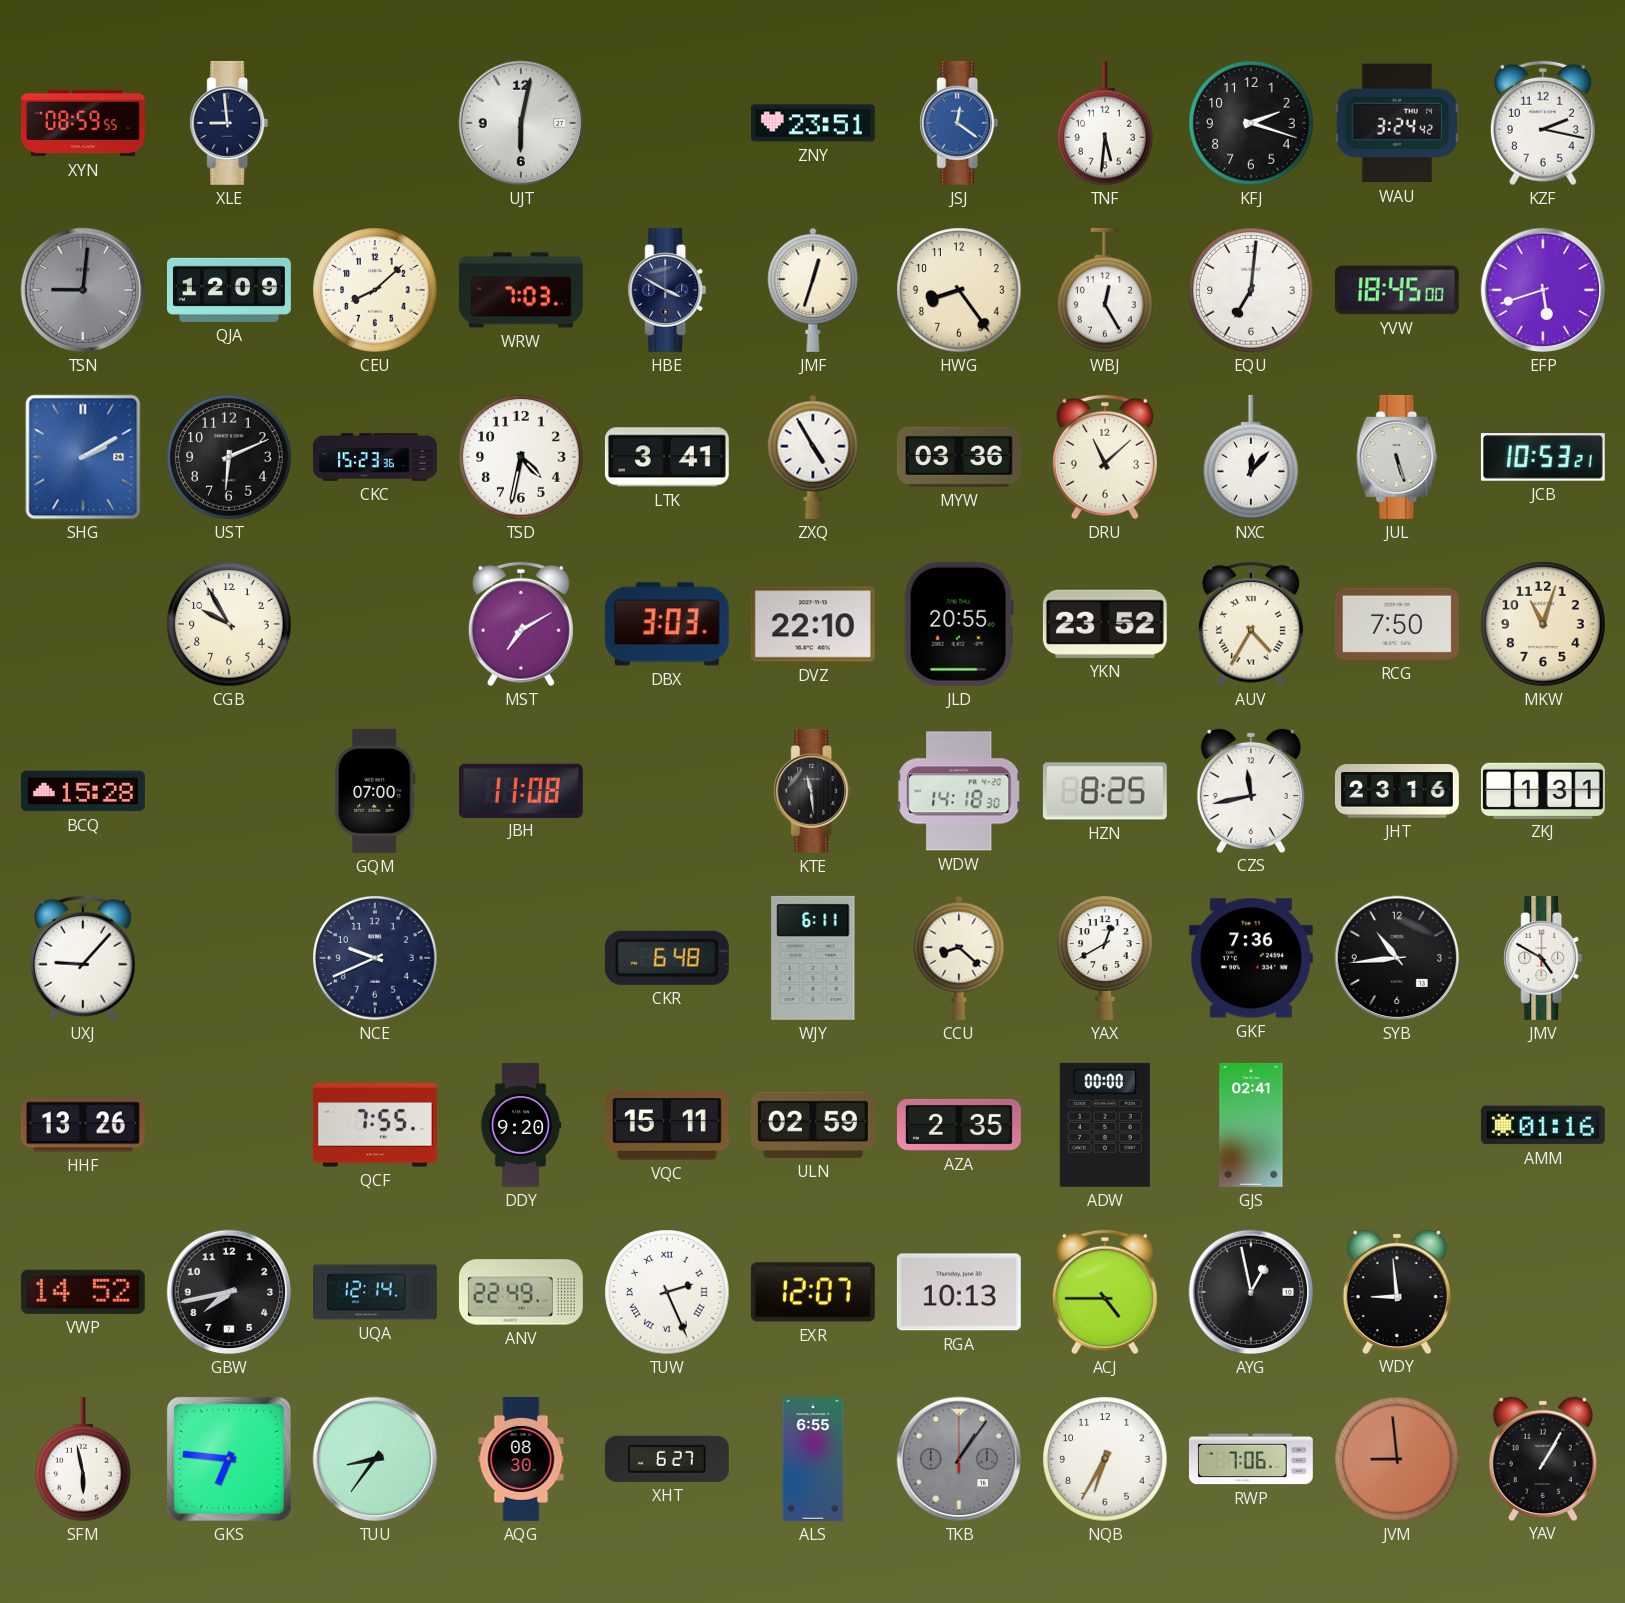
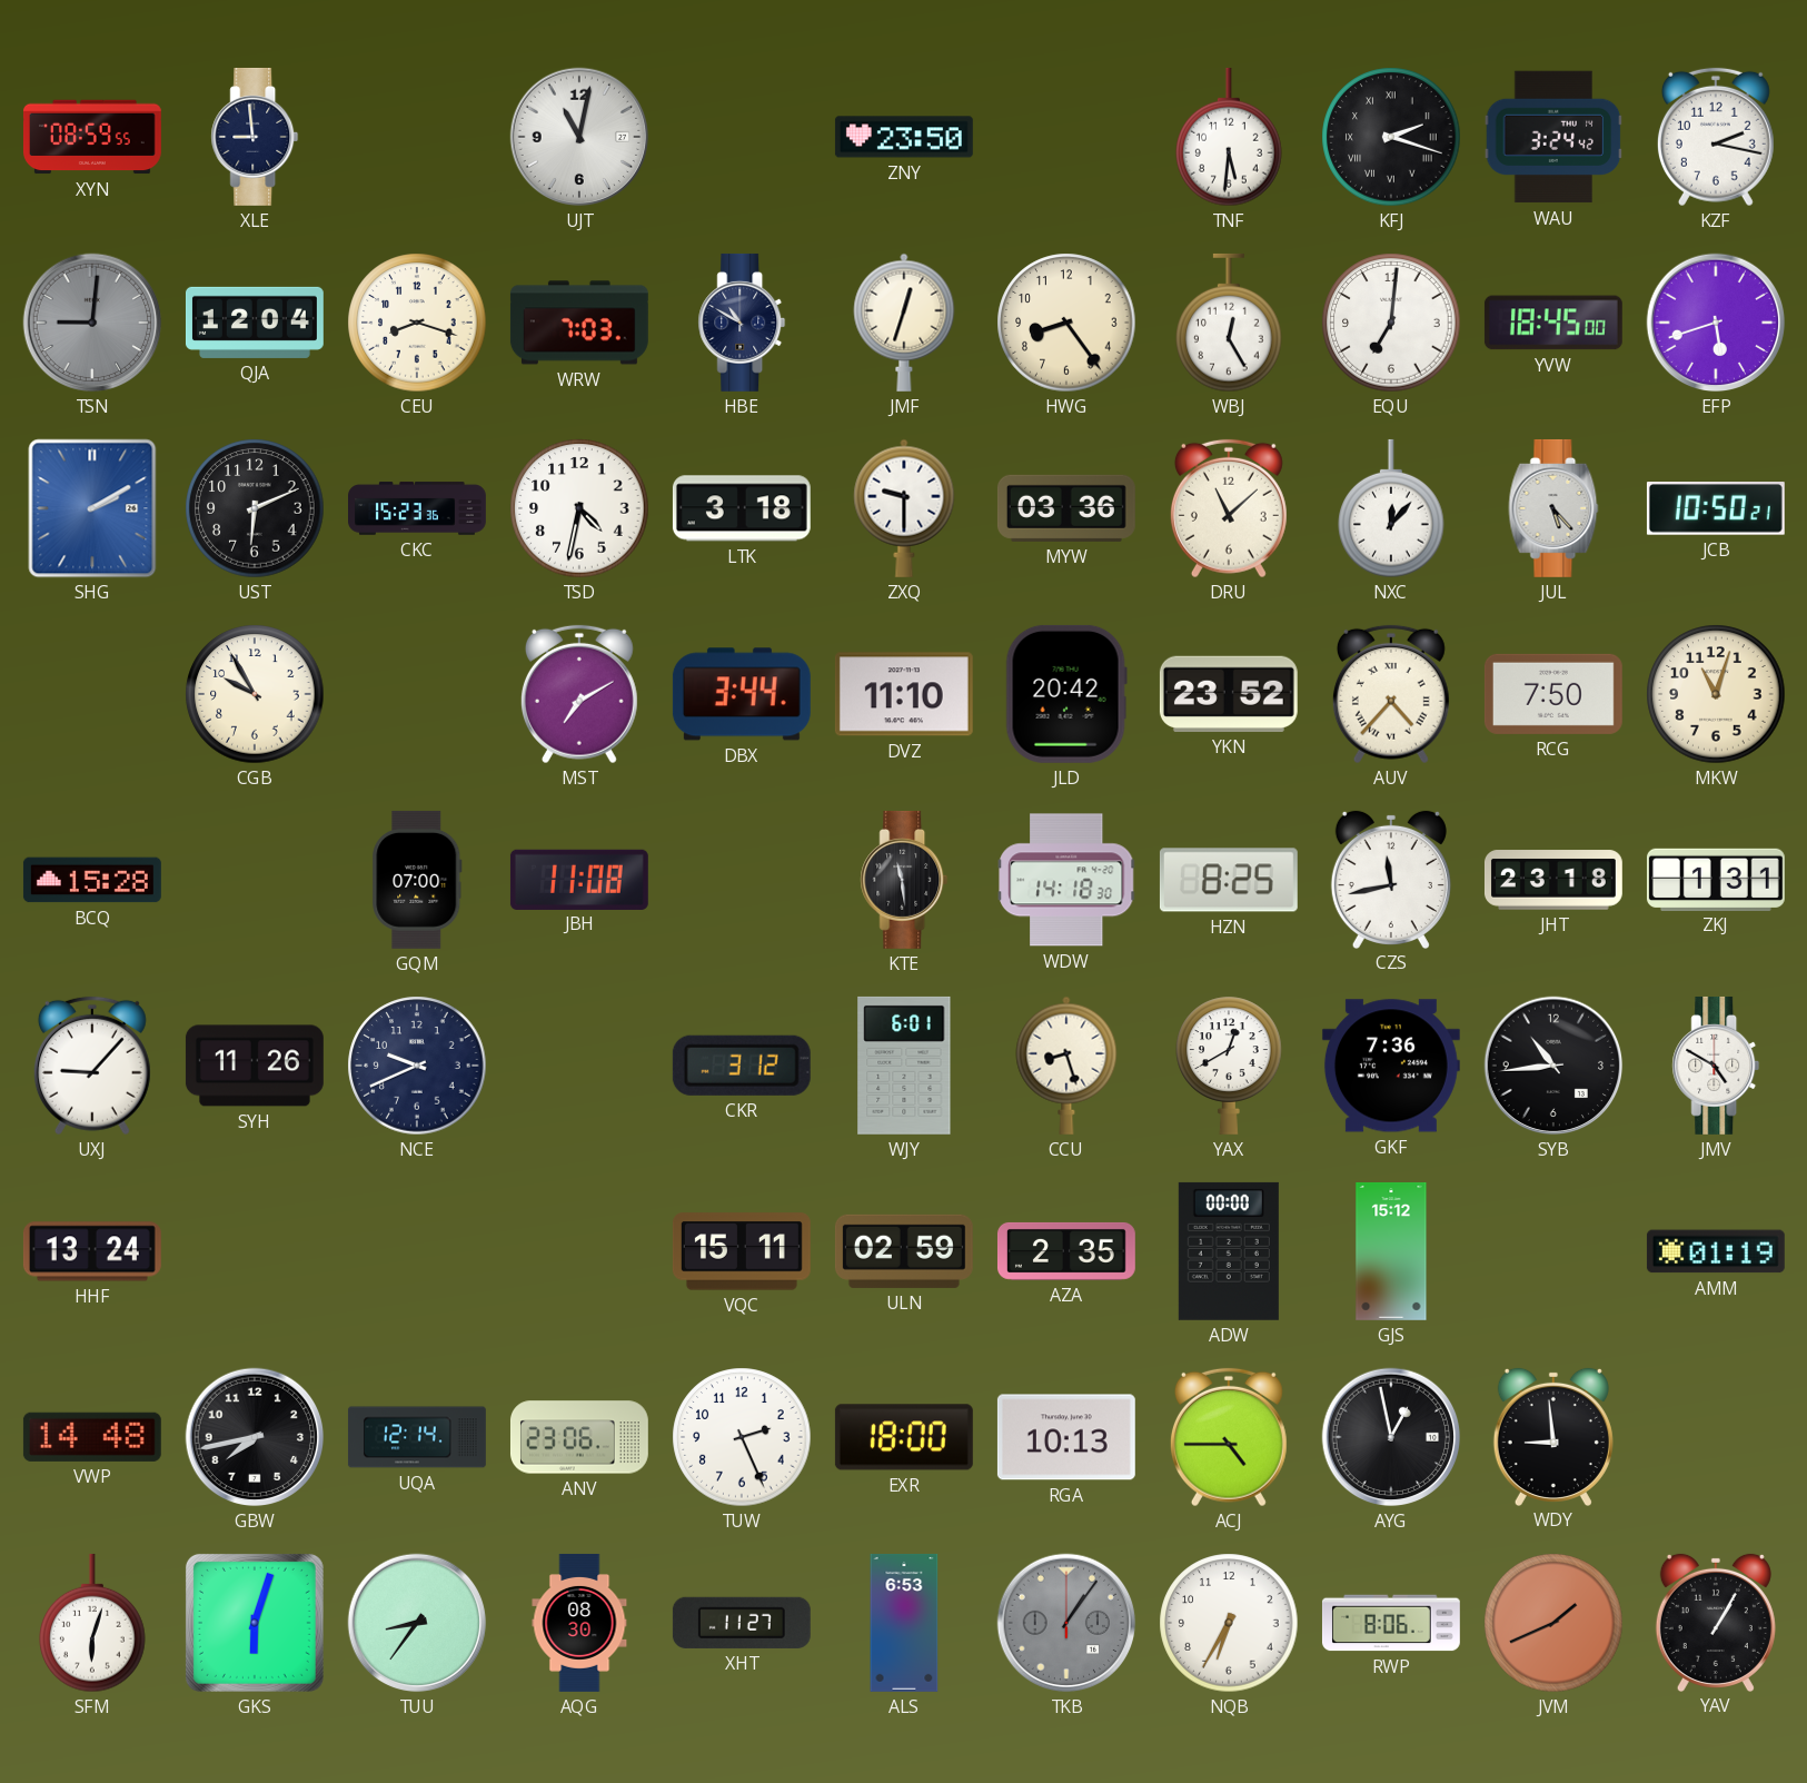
UJT: 6:02 -> 11:02 (579, 137)
ZNY: 23:51 -> 23:50 (904, 137)
JSJ: 12:21 -> none (959, 123)
KFJ numerals: Arabic -> Roman (1391, 137)
QJA: 12:09 -> 12:04 (255, 323)
CEU: 8:08 -> 8:18 (417, 323)
HBE: 3:50 -> 10:50 (742, 323)
LTK: 3:41 -> 3:18 (742, 508)
ZXQ: 4:55 -> 9:30 (904, 508)
JUL: 5:27 -> 5:23 (1553, 508)
JCB: 10:53 -> 10:50 (1716, 508)
DBX: 3:03 -> 3:44 (742, 694)
DVZ: 22:10 -> 11:10 (904, 694)
JLD: 20:55 -> 20:42 (1066, 694)
AUV: 4:35 -> 4:37 (1391, 694)
JHT: 23:16 -> 23:18 (1553, 880)
SYH: none -> 11:26 (255, 1066)
CKR: 6:48 -> 3:12 (742, 1066)
WJY: 6:11 -> 6:01 (904, 1066)
CCU: 8:22 -> 8:27 (1066, 1066)
HHF: 13:26 -> 13:24 (92, 1251)
QCF: 7:55 -> none (375, 1125)
DDY: 9:20 -> none (521, 1126)
GJS: 02:41 -> 15:12 (1391, 1251)
AMM: 01:16 -> 01:19 (1716, 1251)
VWP: 14:52 -> 14:48 (92, 1437)
ANV: 22:49 -> 23:06 (579, 1437)
TUW numerals: Roman -> Arabic (742, 1437)
EXR: 12:07 -> 18:00 (904, 1437)
SFM: 5:58 -> 6:03 (92, 1623)
GKS: 6:46 -> 6:03 (255, 1623)
XHT: 6:27 -> 11:27 (742, 1623)
ALS: 6:55 -> 6:53 (904, 1623)
RWP: 7:06 -> 8:06 (1391, 1623)
JVM: 8:59 -> 1:41 (1553, 1623)
